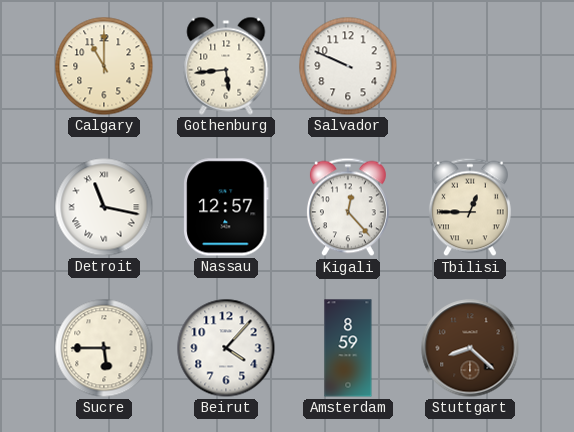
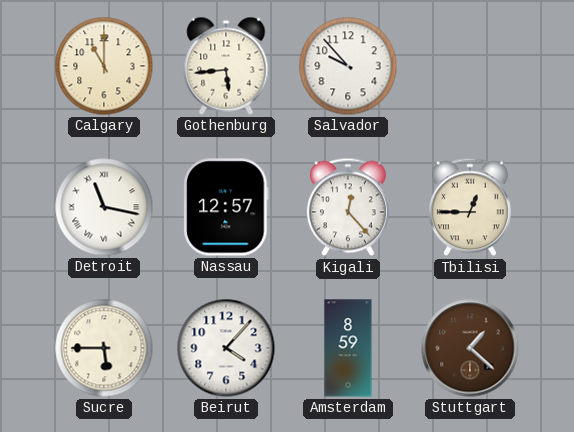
Salvador: 9:49 -> 9:53 (348, 66)
Stuttgart: 8:22 -> 1:22 (470, 348)
